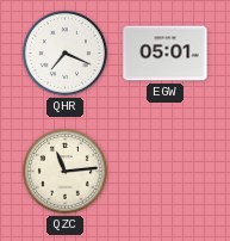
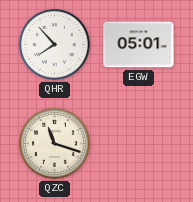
QHR: 7:19 -> 7:53 (55, 45)
QZC: 11:14 -> 11:18 (55, 144)
